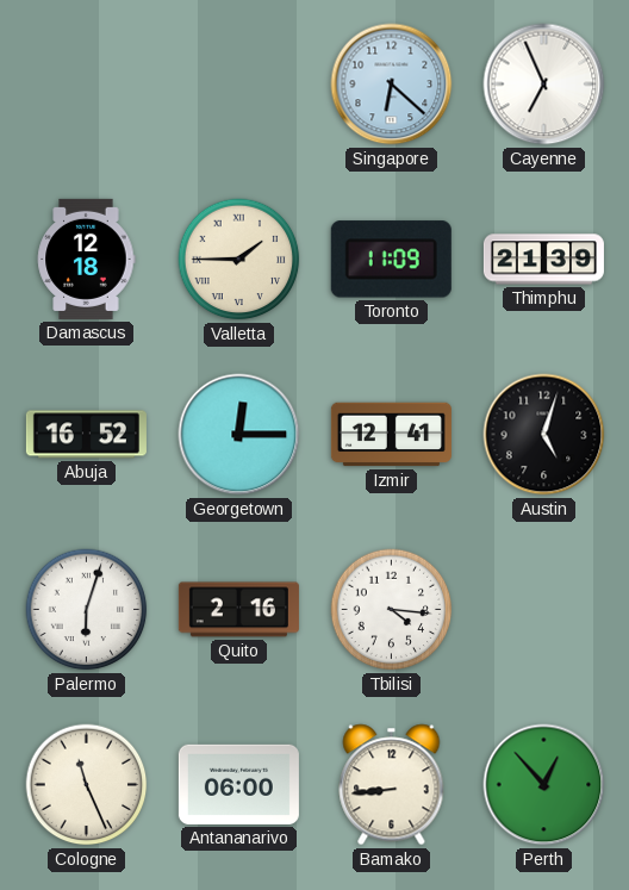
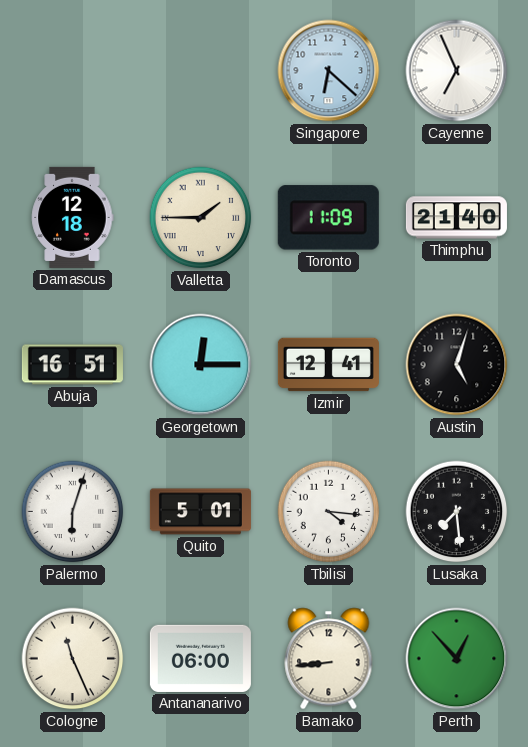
Thimphu: 21:39 -> 21:40 (456, 218)
Abuja: 16:52 -> 16:51 (72, 365)
Quito: 2:16 -> 5:01 (200, 512)
Lusaka: none -> 7:29 (457, 512)
